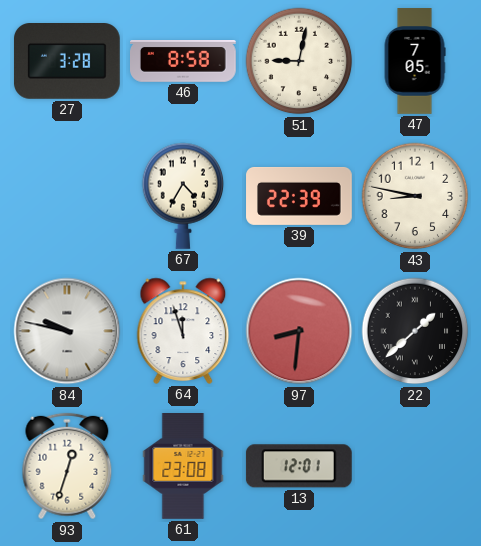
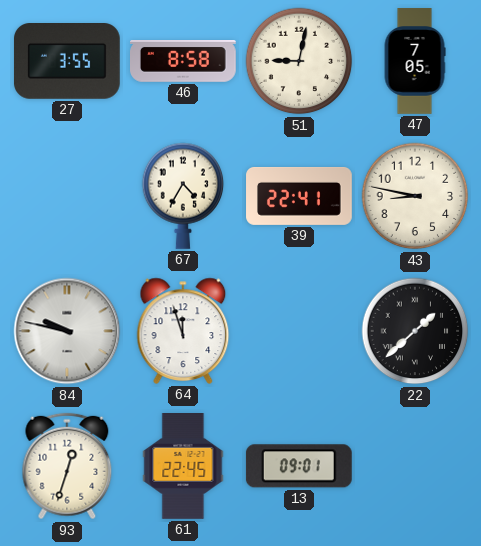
27: 3:28 -> 3:55 (67, 62)
39: 22:39 -> 22:41 (299, 196)
97: 8:31 -> none (299, 331)
61: 23:08 -> 22:45 (183, 467)
13: 12:01 -> 09:01 (299, 466)
